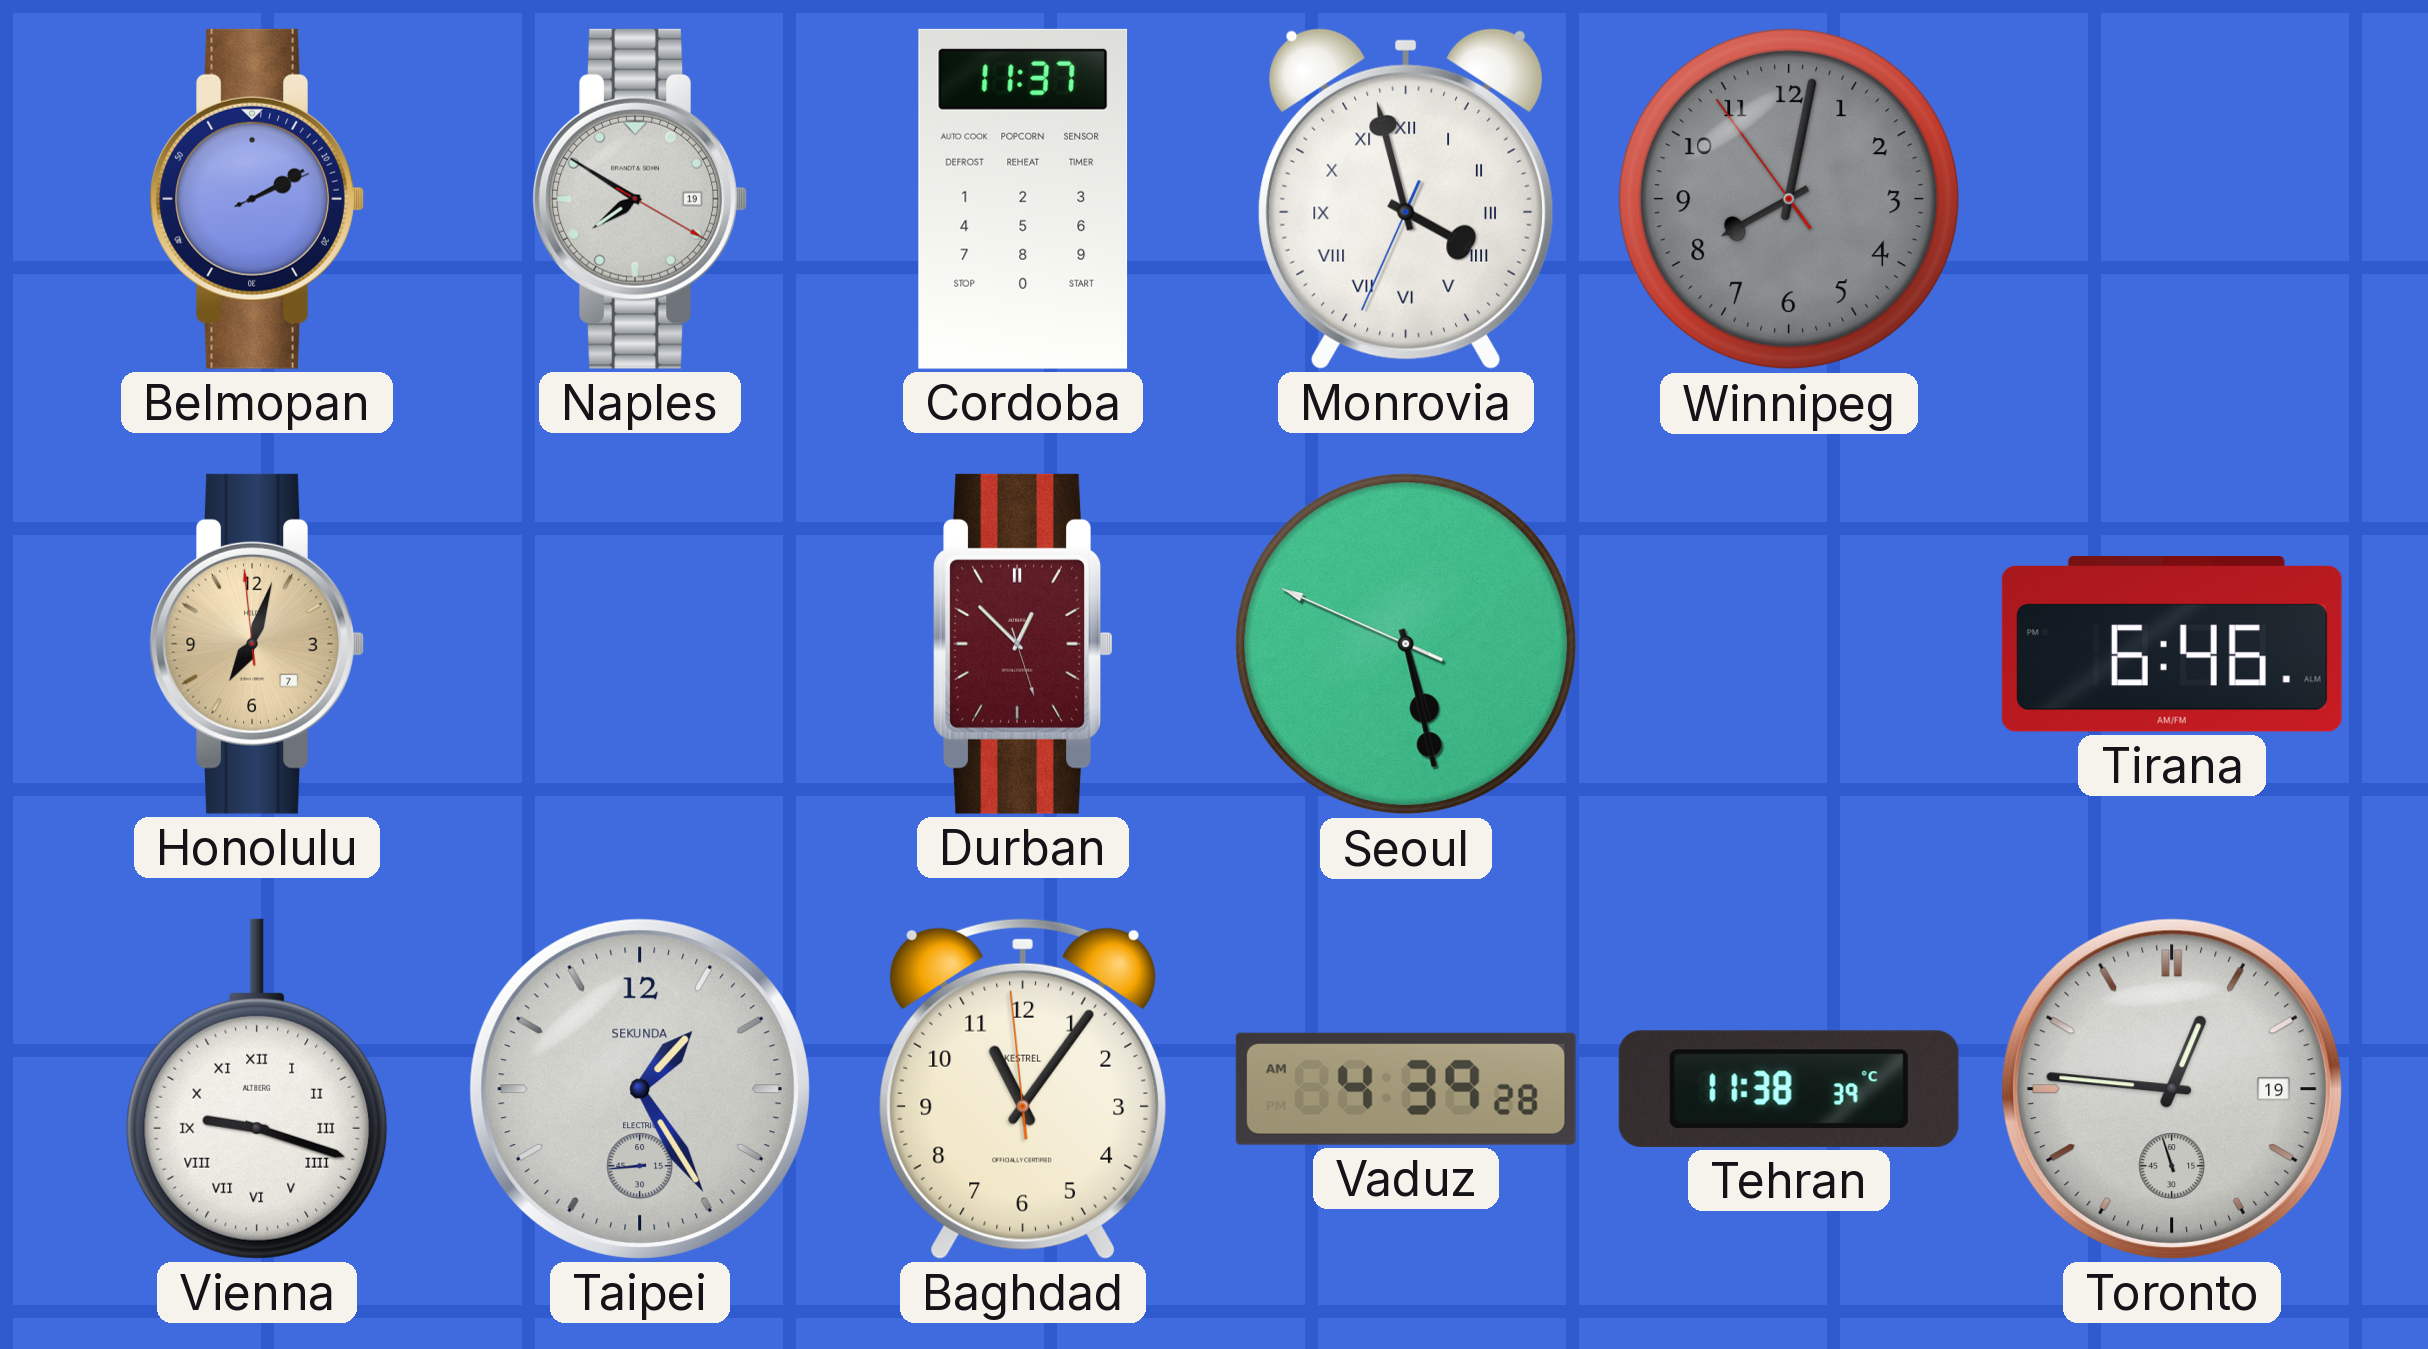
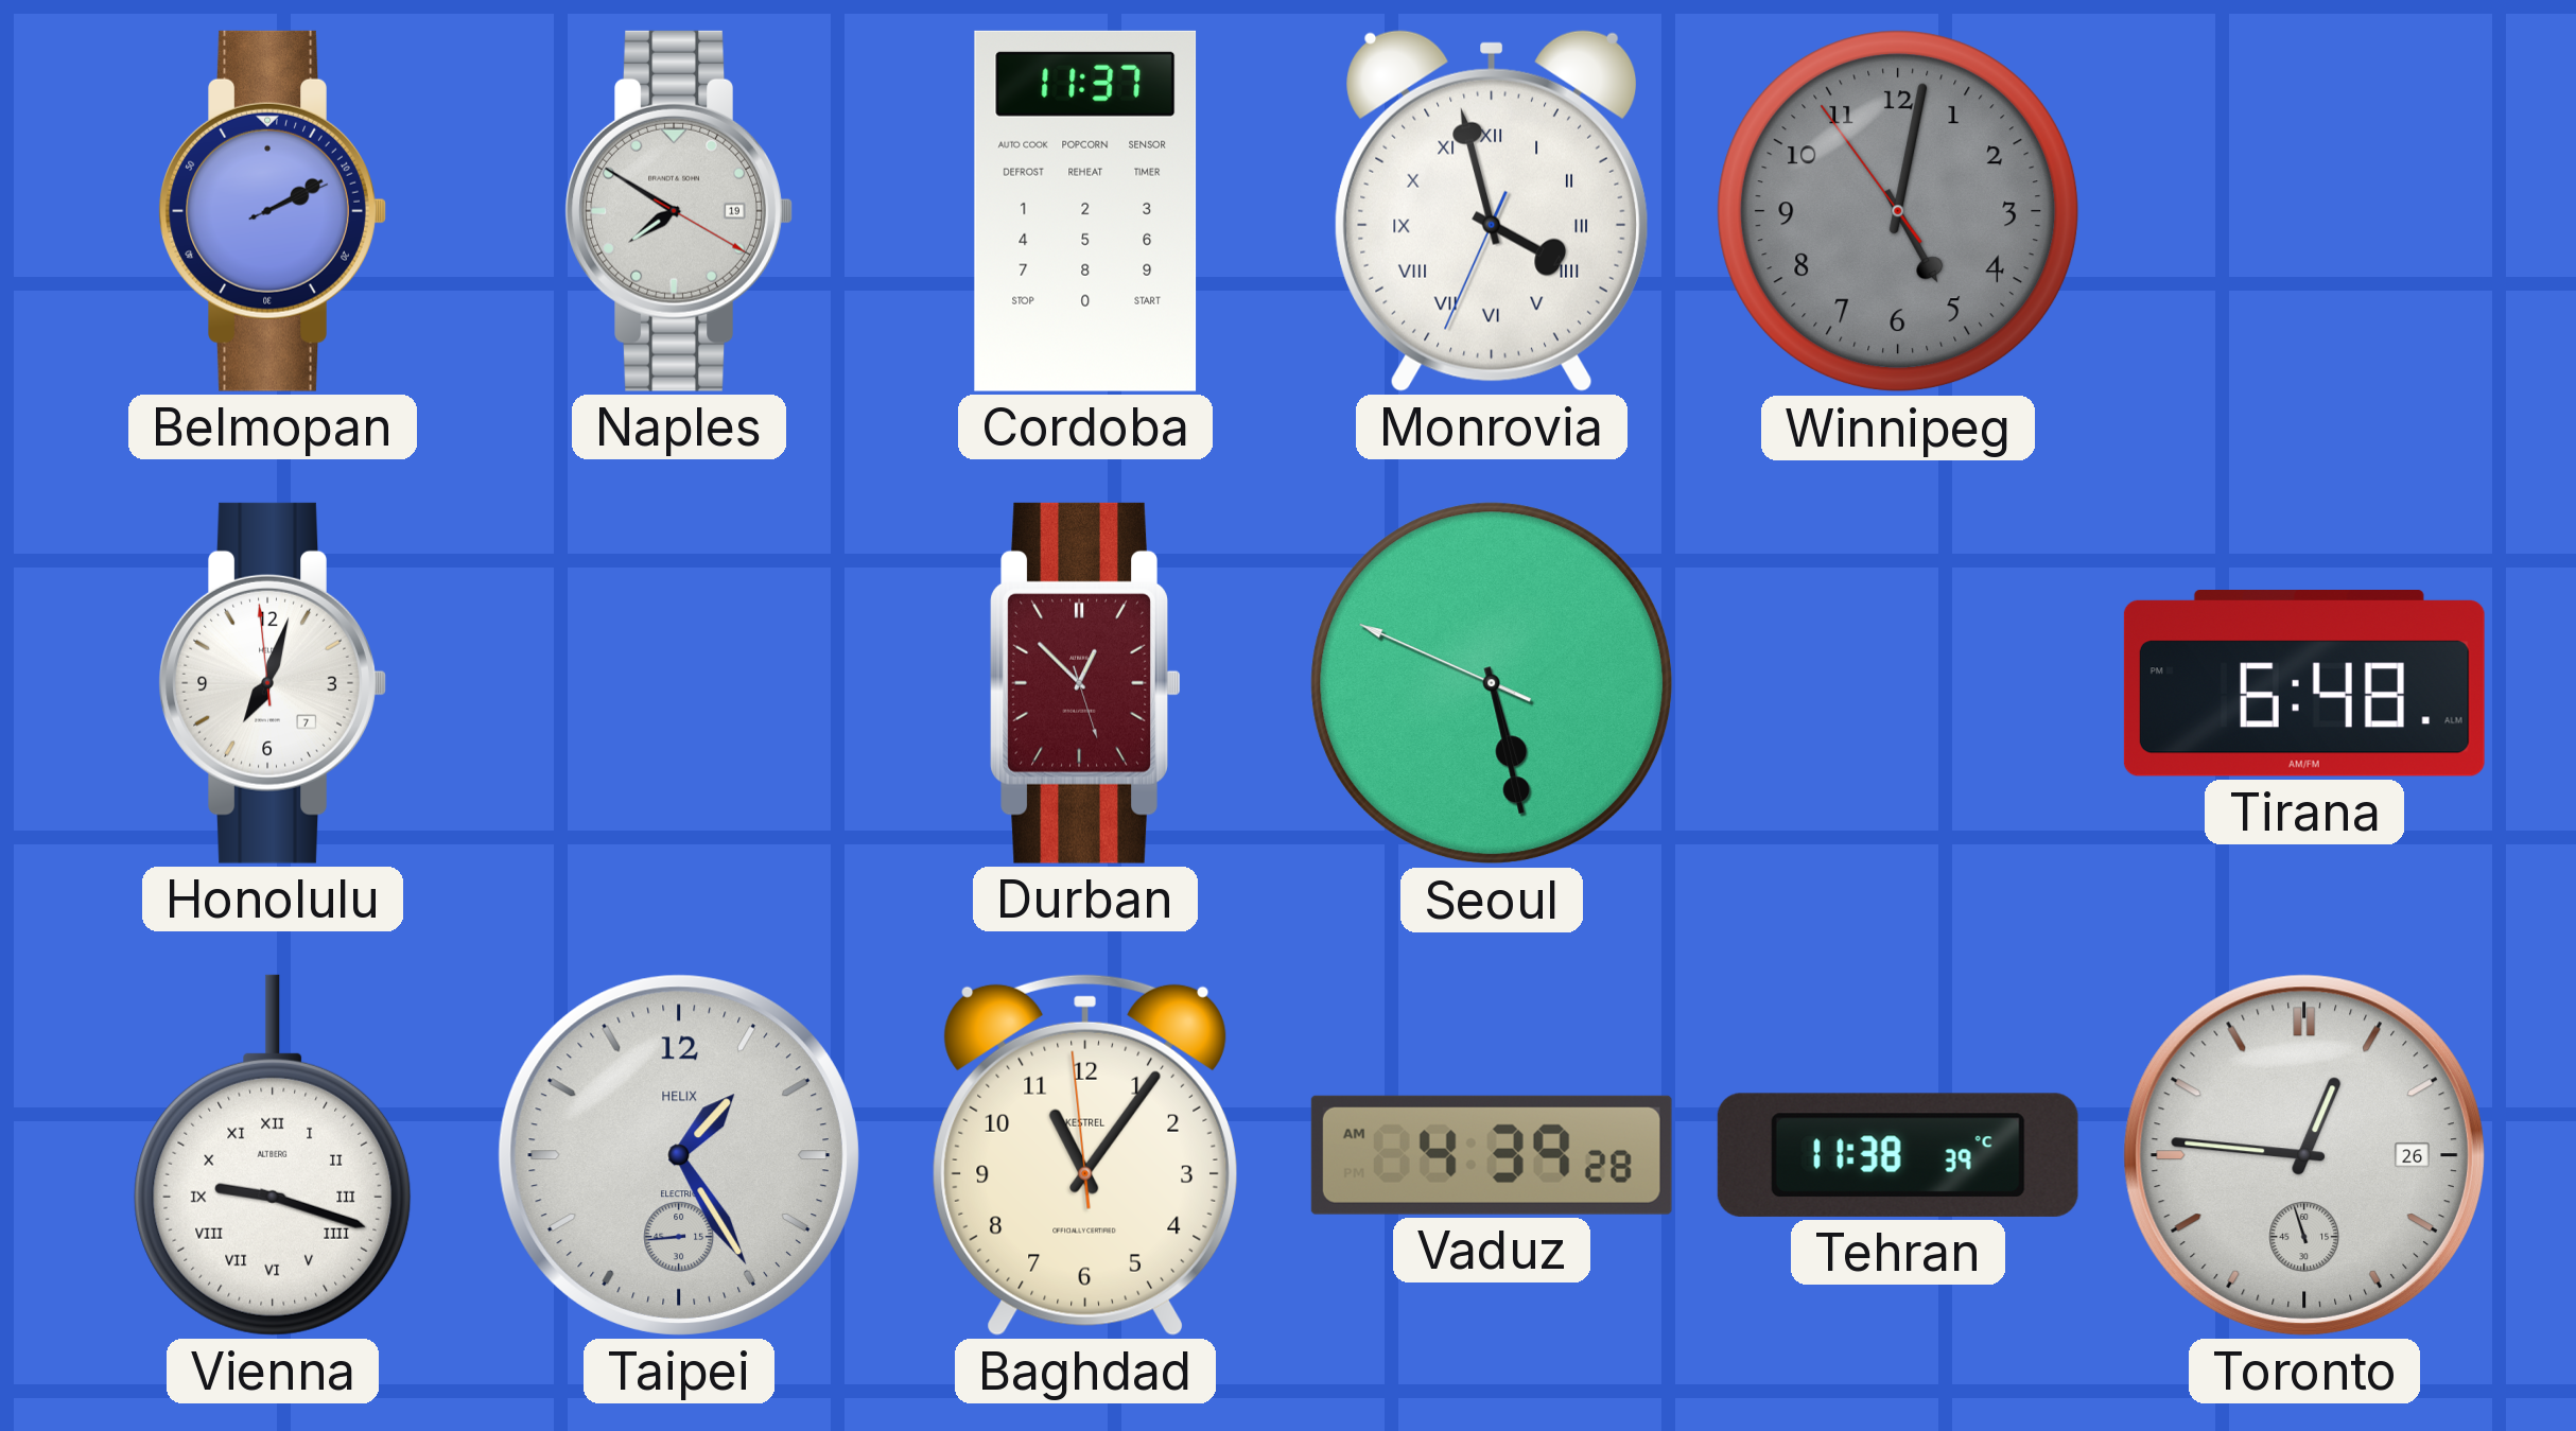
Winnipeg: 8:01 -> 5:01 (1898, 211)
Honolulu dial: champagne -> white (273, 683)
Tirana: 6:46 -> 6:48 (2304, 684)
Taipei brand: SEKUNDA -> HELIX (679, 1155)
Toronto date: 19 -> 26 (2304, 1155)
